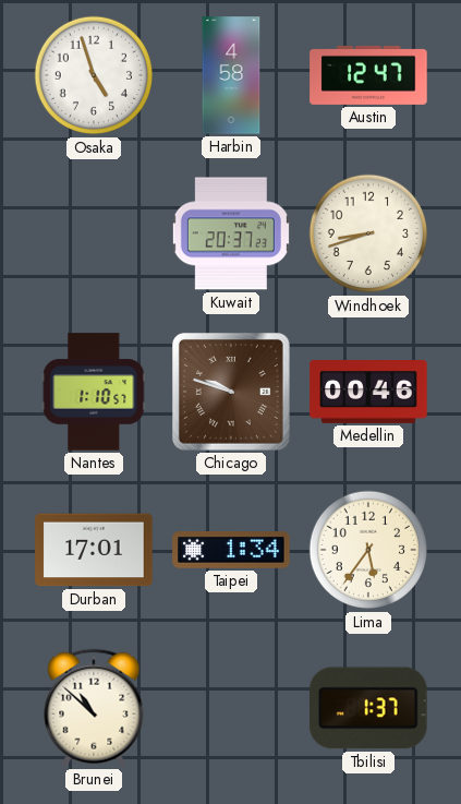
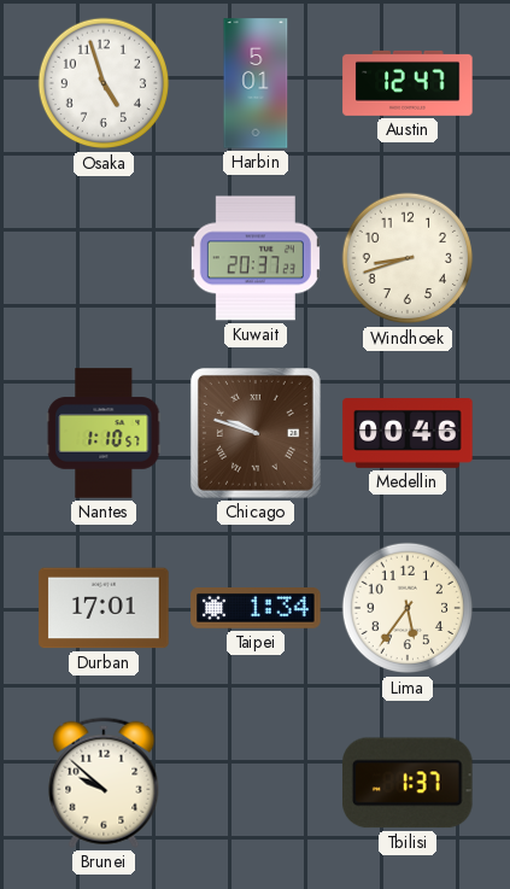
Harbin: 4:58 -> 5:01 (256, 83)
Brunei: 10:52 -> 9:52 (104, 783)
